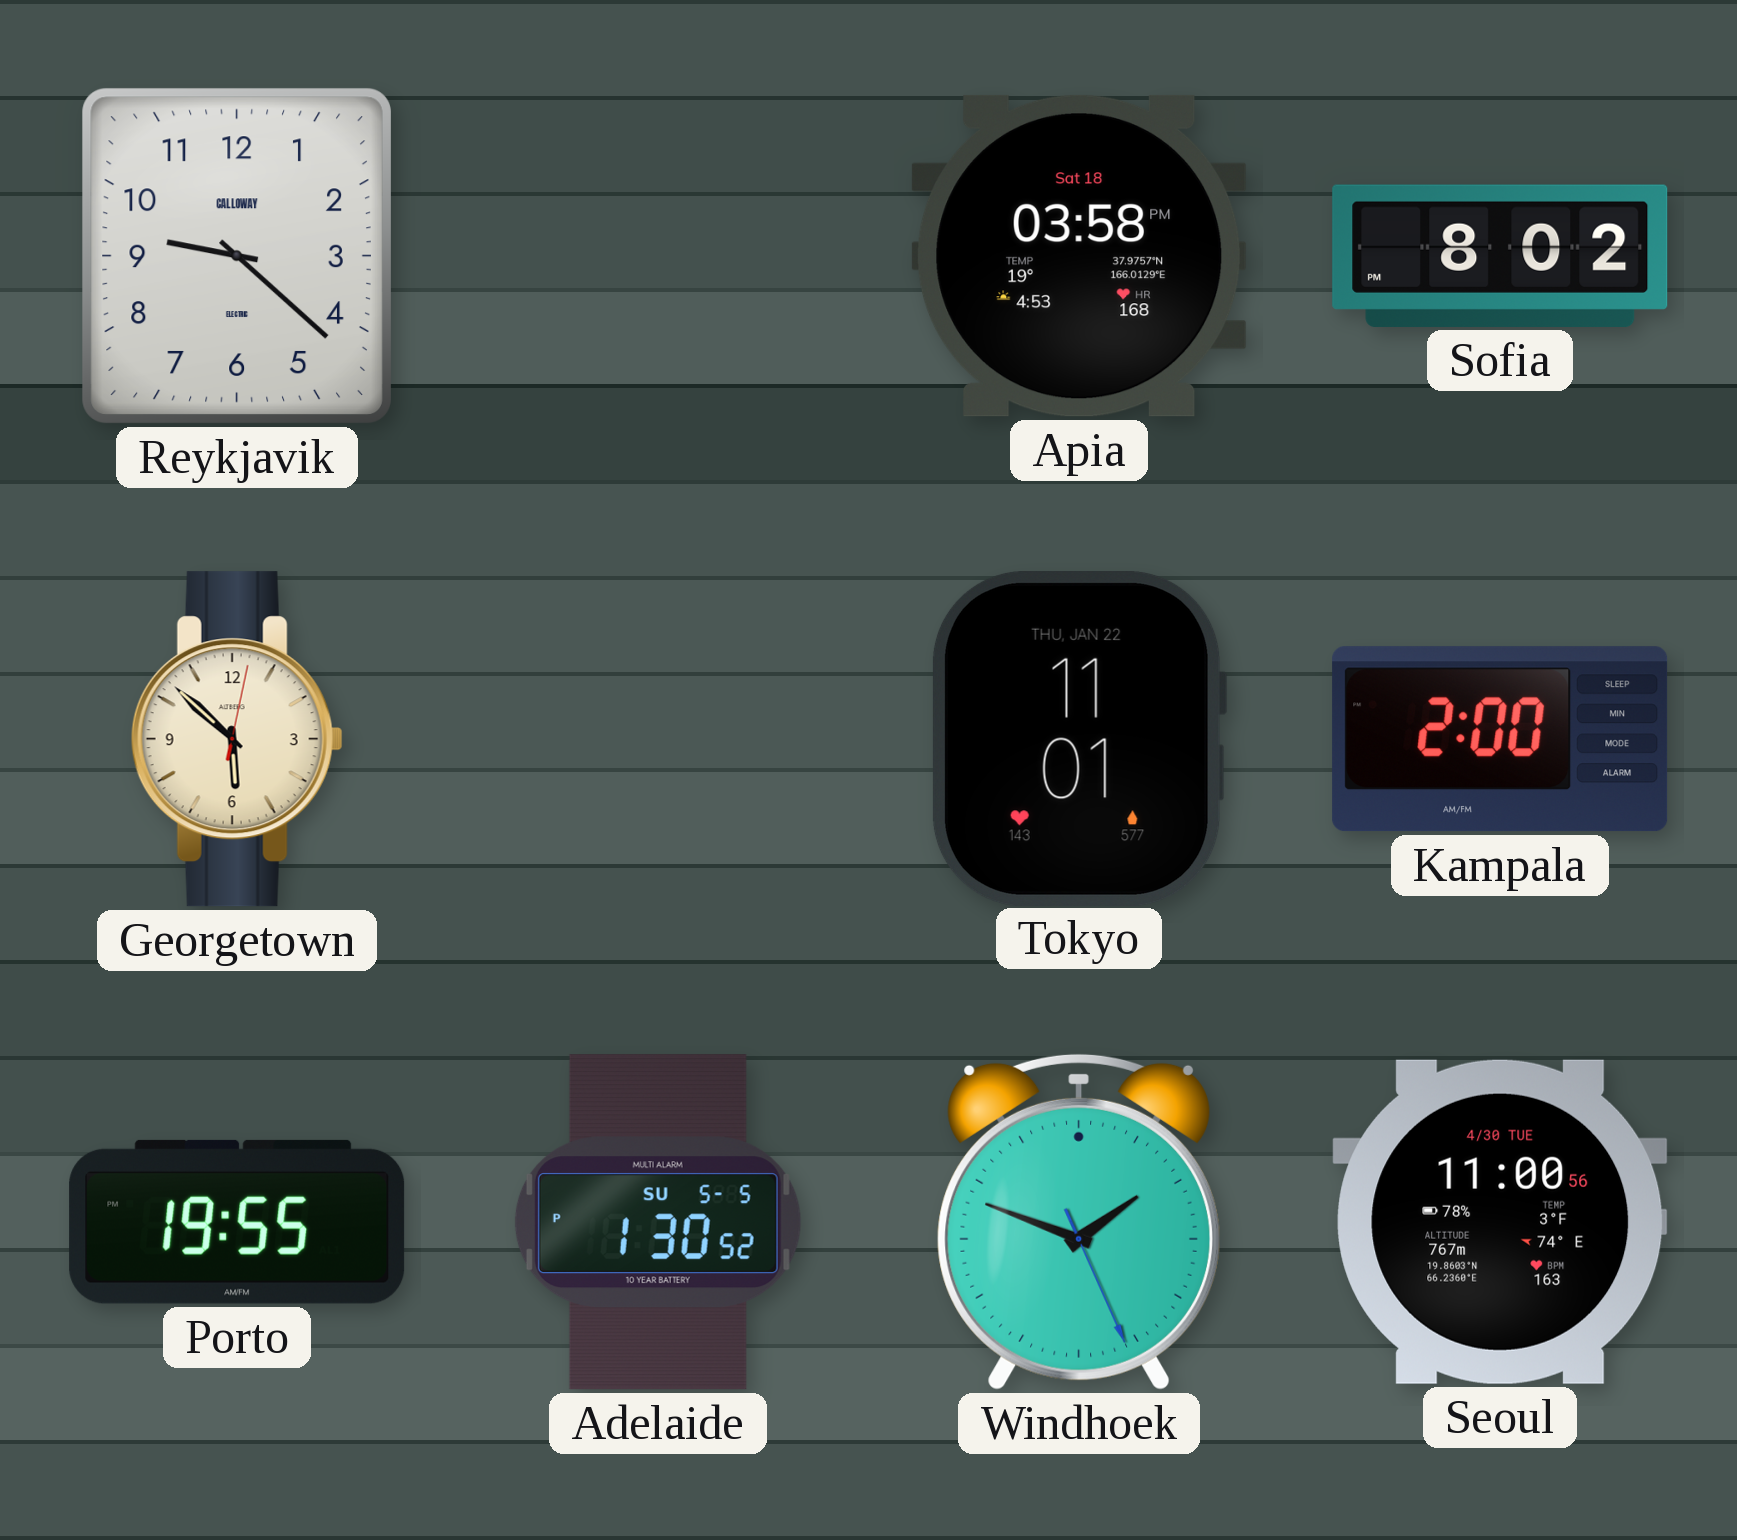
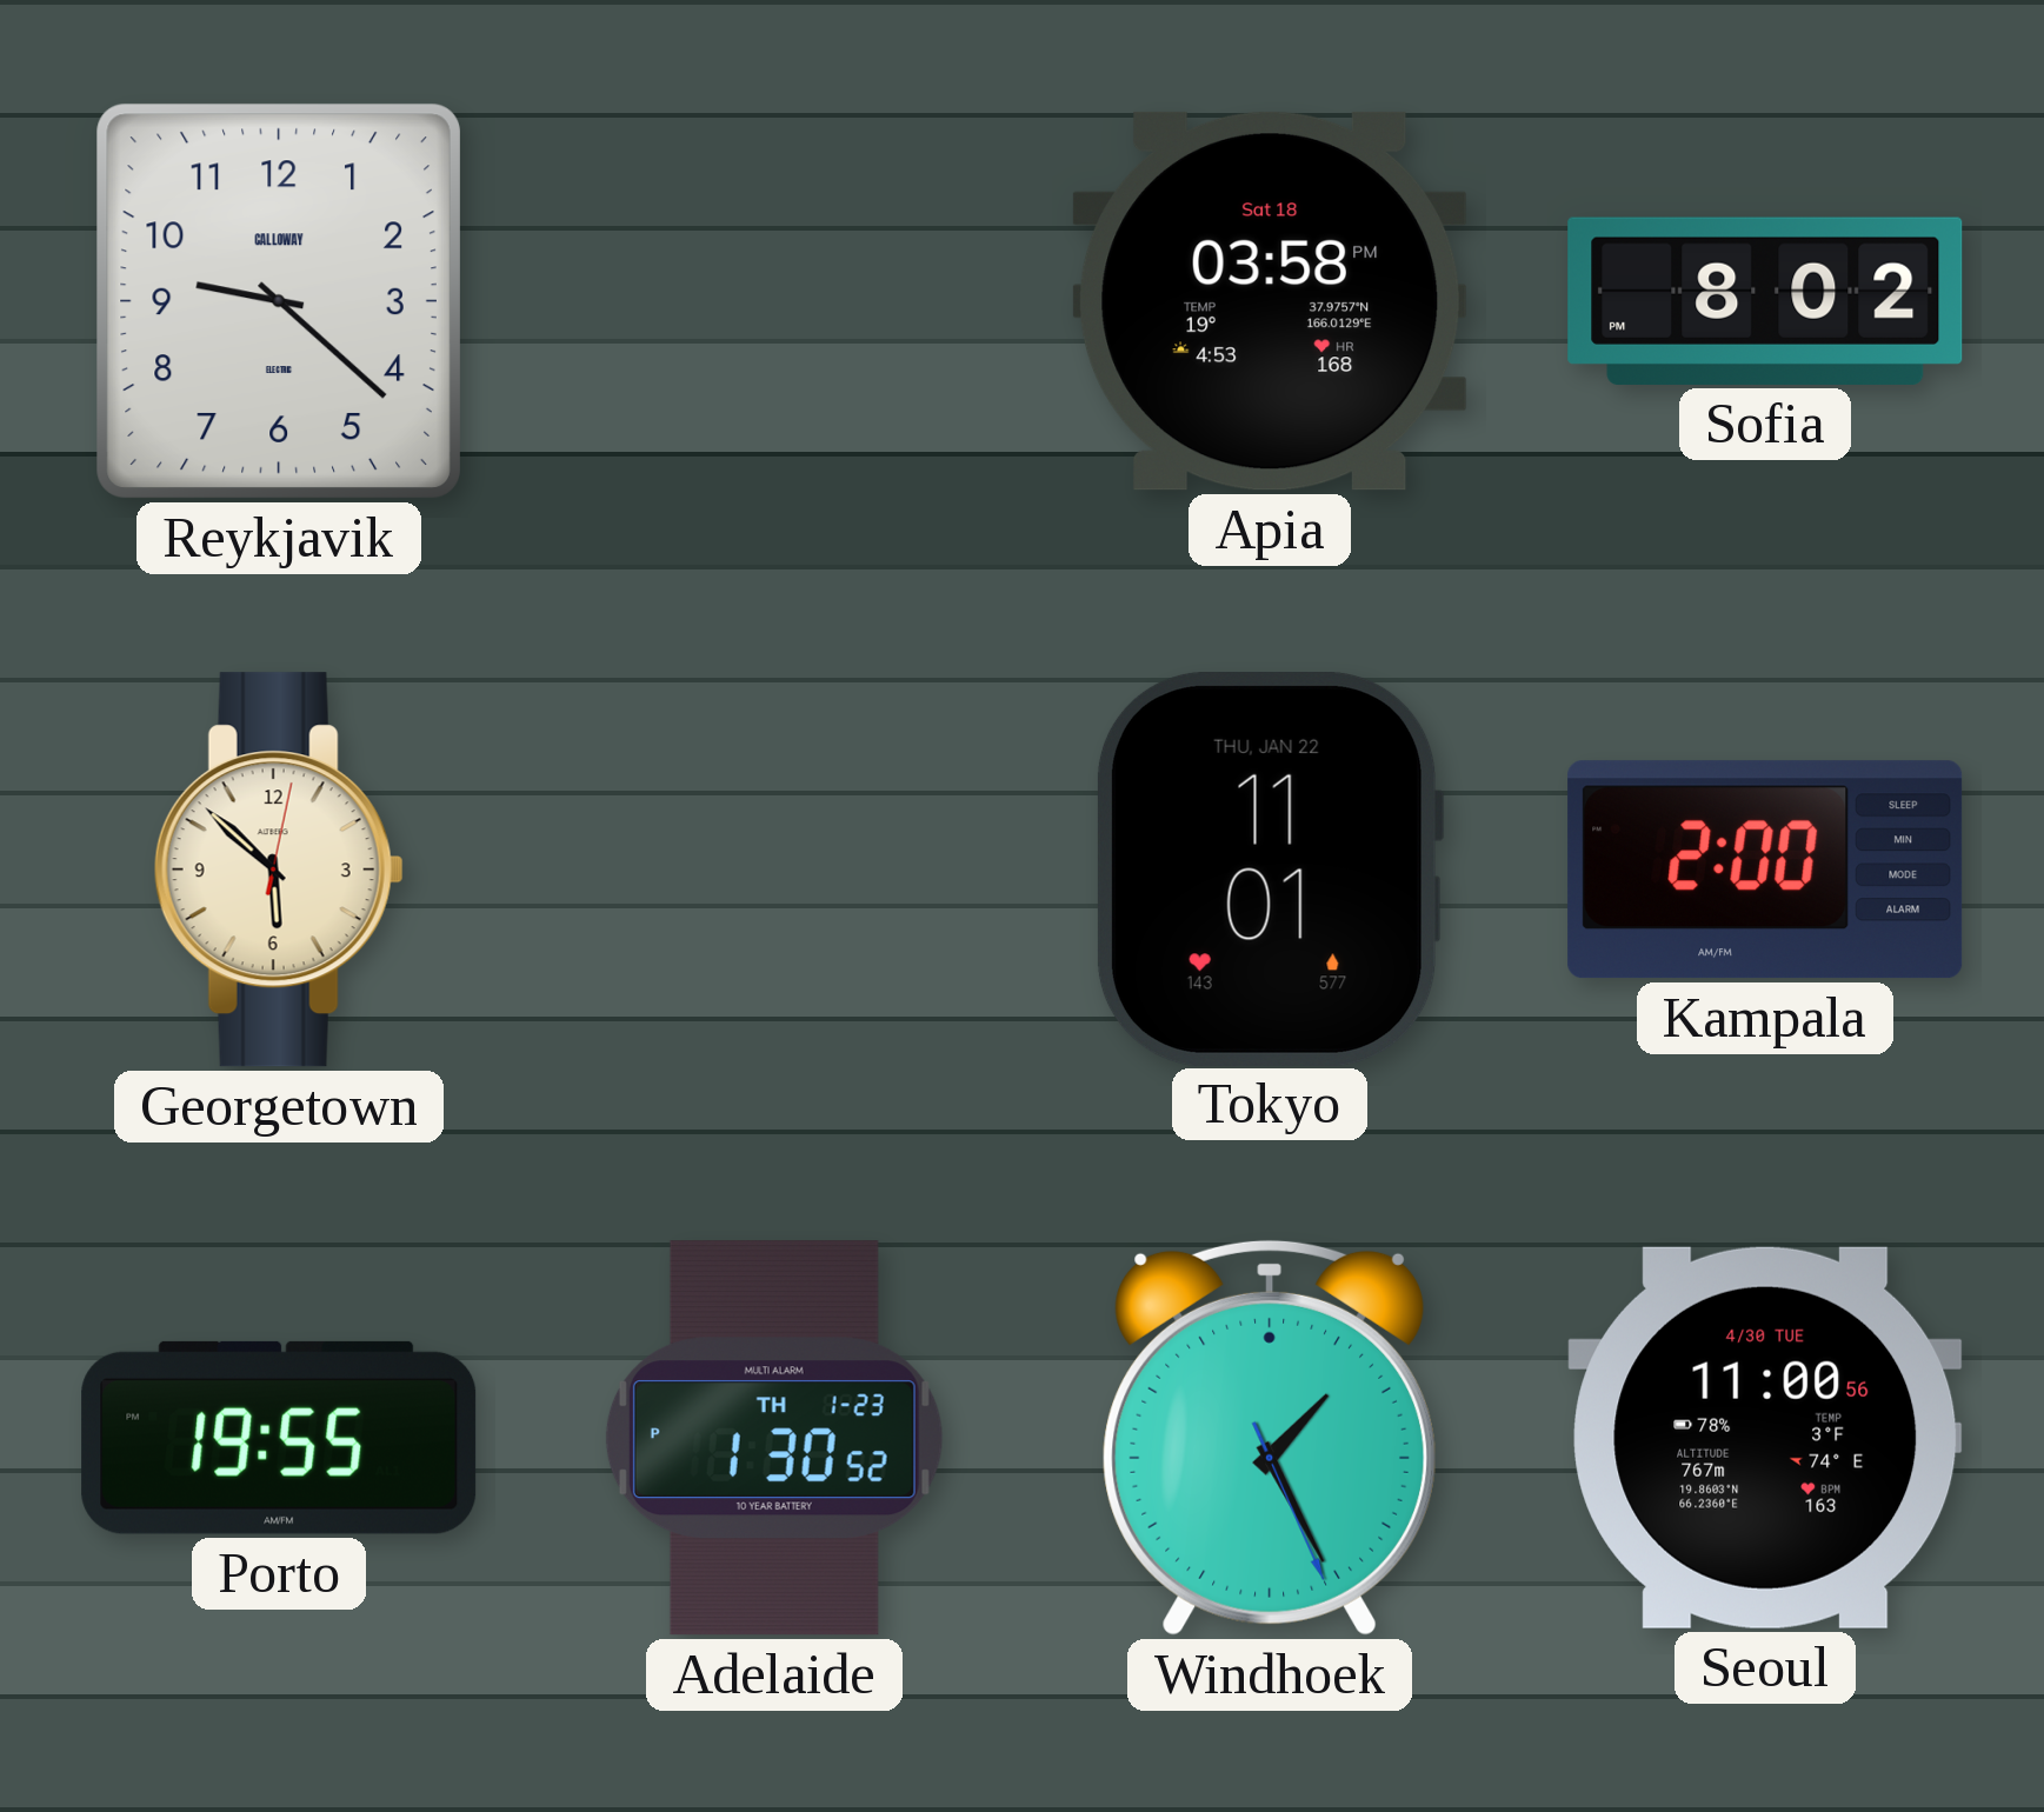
Adelaide date: SU 5-5 -> TH 1-23 (774, 1438)
Windhoek: 1:48 -> 1:25 (1270, 1438)
